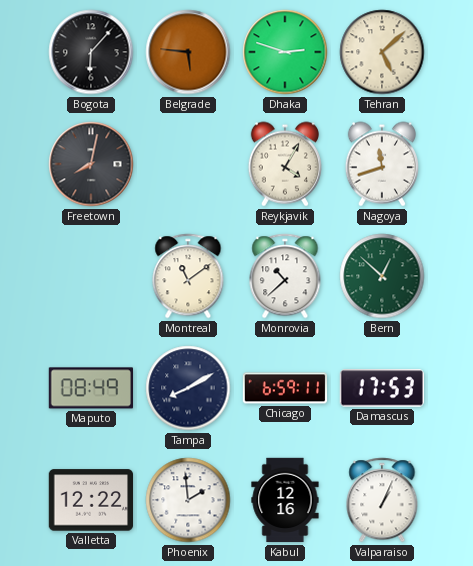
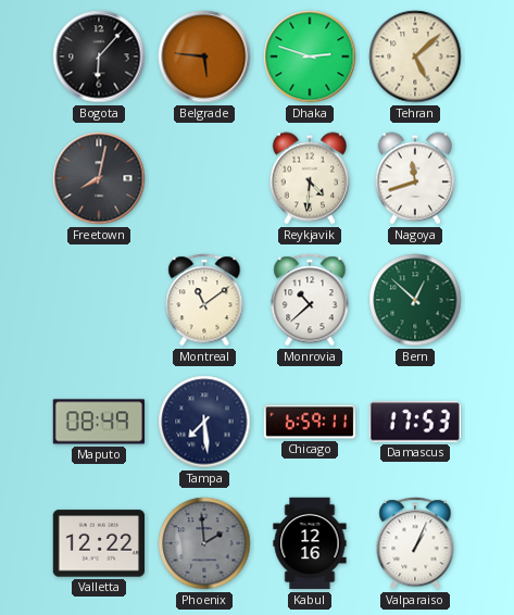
Reykjavik: 4:05 -> 4:31 (309, 178)
Tampa: 8:10 -> 7:29 (204, 422)
Phoenix dial: white -> grey (204, 543)
